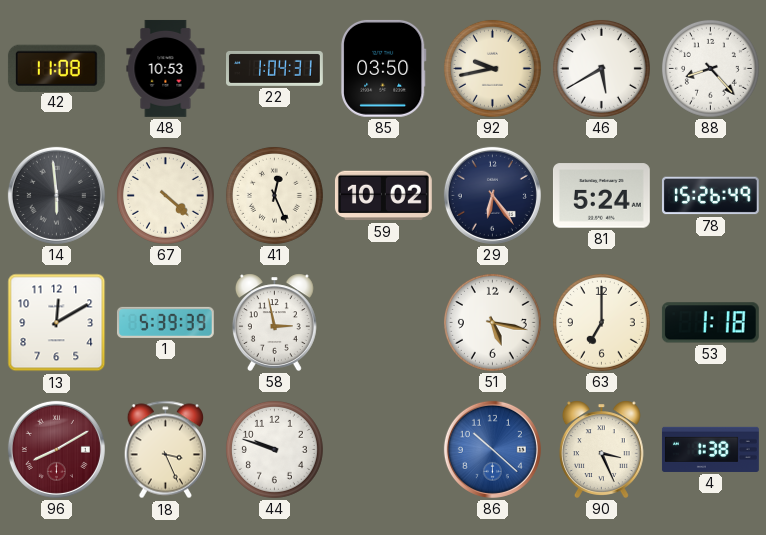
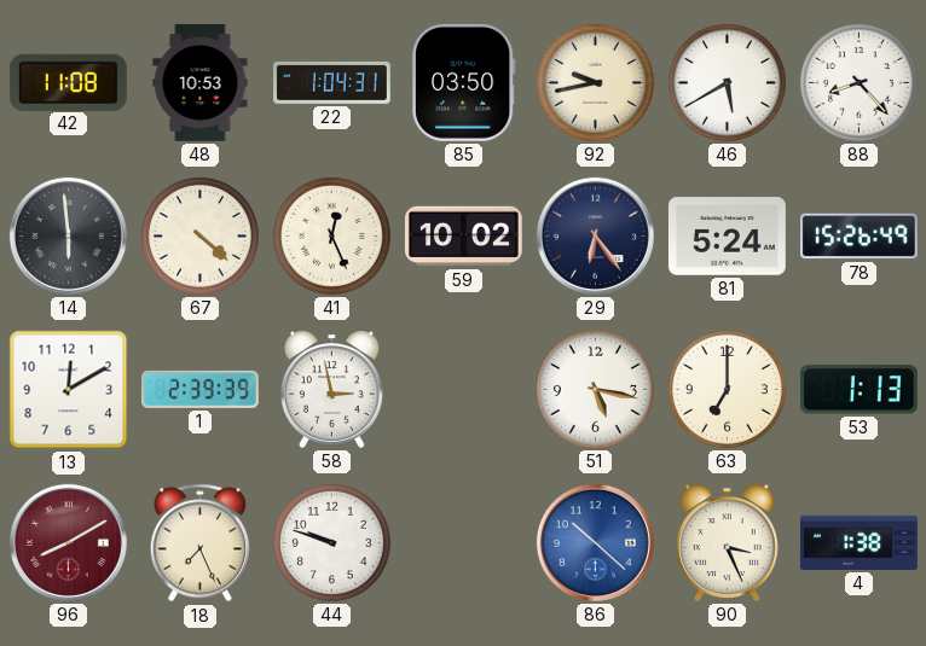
1: 5:39 -> 2:39 (199, 389)
53: 1:18 -> 1:13 (858, 390)
18: 3:26 -> 7:26 (199, 543)
